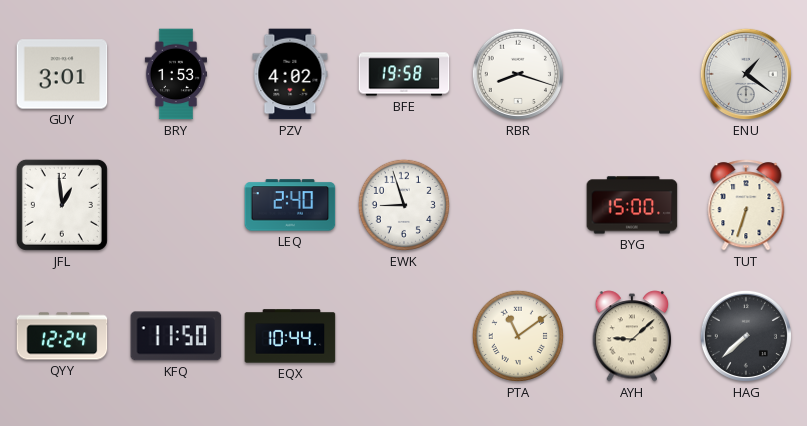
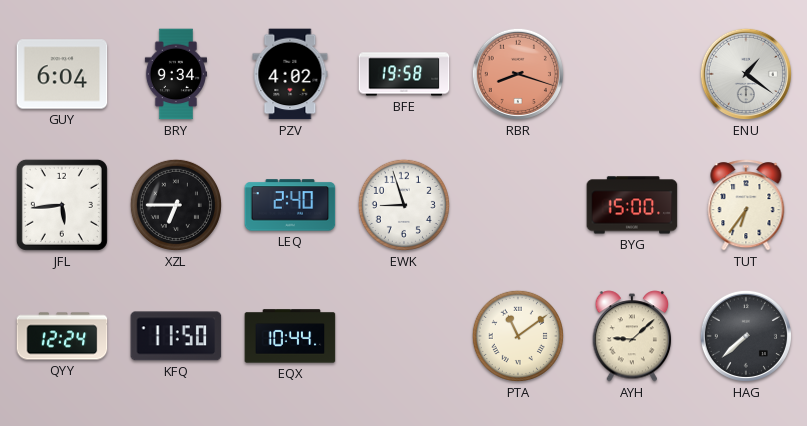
GUY: 3:01 -> 6:04 (62, 74)
BRY: 1:53 -> 9:34 (175, 74)
RBR dial: white -> salmon (518, 74)
JFL: 12:59 -> 5:44 (62, 205)
XZL: none -> 6:45 (176, 205)
TUT: 6:33 -> 6:36 (746, 205)
